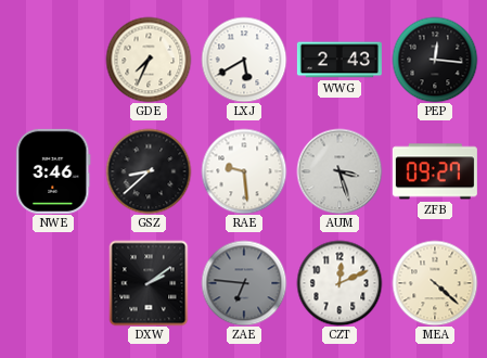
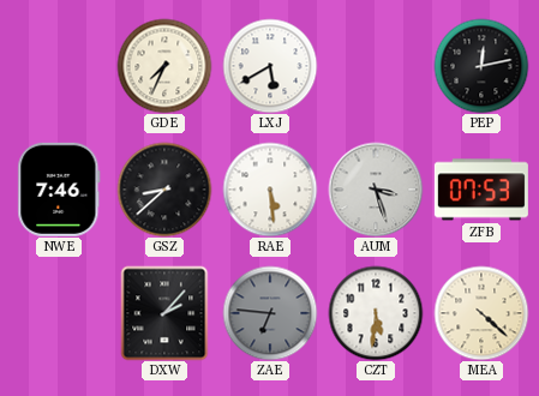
WWG: 2:43 -> none (339, 60)
PEP: 12:16 -> 12:13 (481, 66)
NWE: 3:46 -> 7:46 (59, 190)
RAE: 9:29 -> 5:29 (270, 190)
ZFB: 09:27 -> 07:53 (481, 190)
DXW: 2:09 -> 2:07 (164, 313)
CZT: 12:11 -> 5:31 (376, 313)
